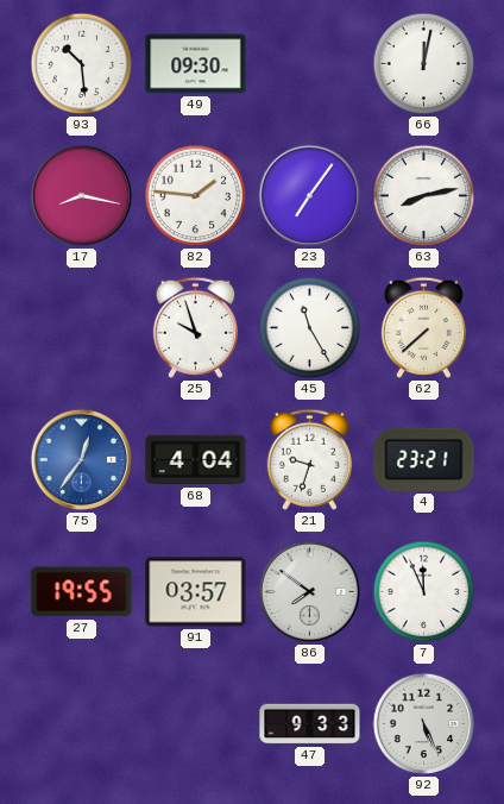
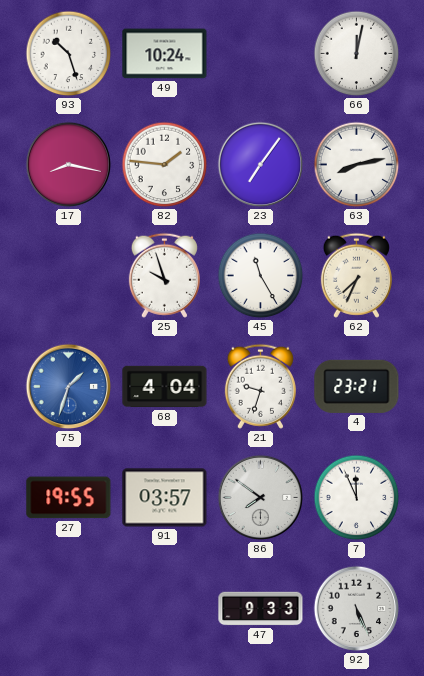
93: 10:29 -> 10:27 (69, 54)
49: 09:30 -> 10:24 (165, 54)
62: 7:38 -> 7:34 (356, 275)
75: 12:36 -> 1:33 (69, 387)
